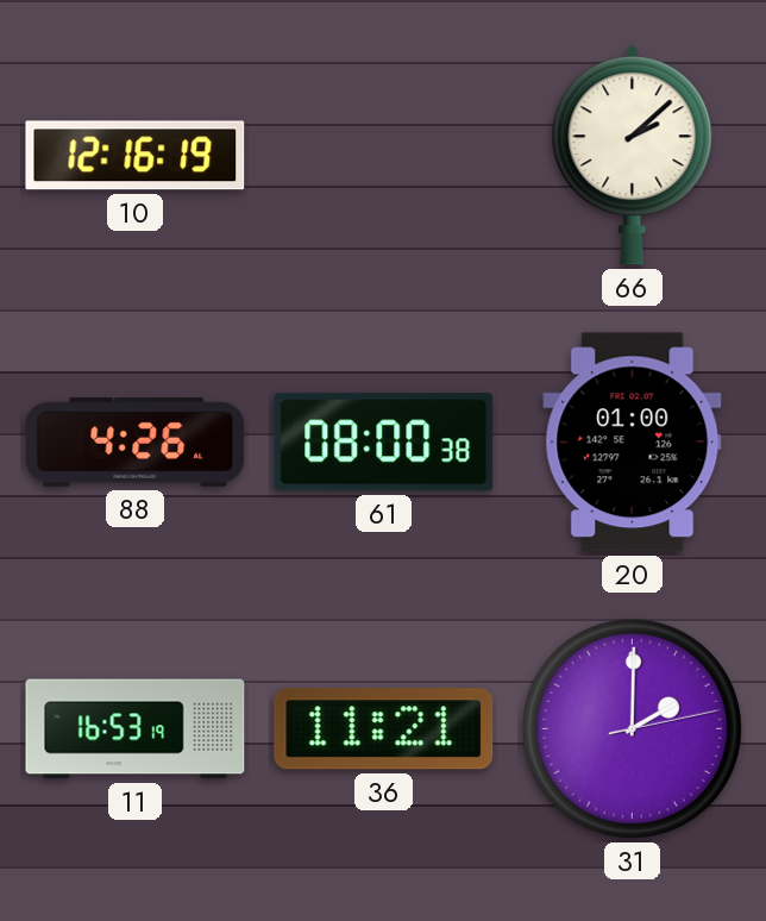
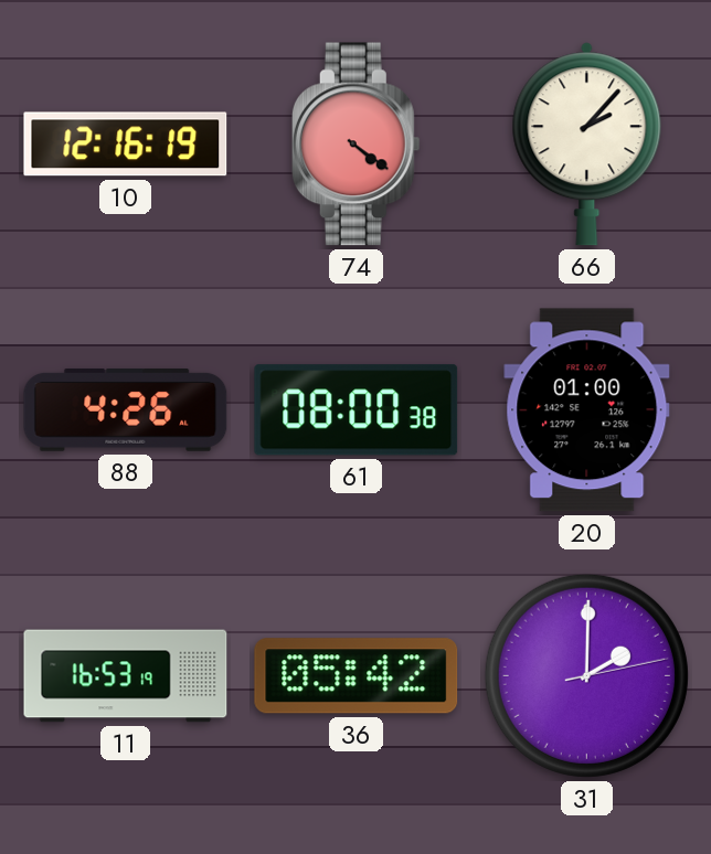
74: none -> 4:21 (355, 145)
66: 2:08 -> 2:07 (587, 145)
36: 11:21 -> 05:42 (357, 676)
